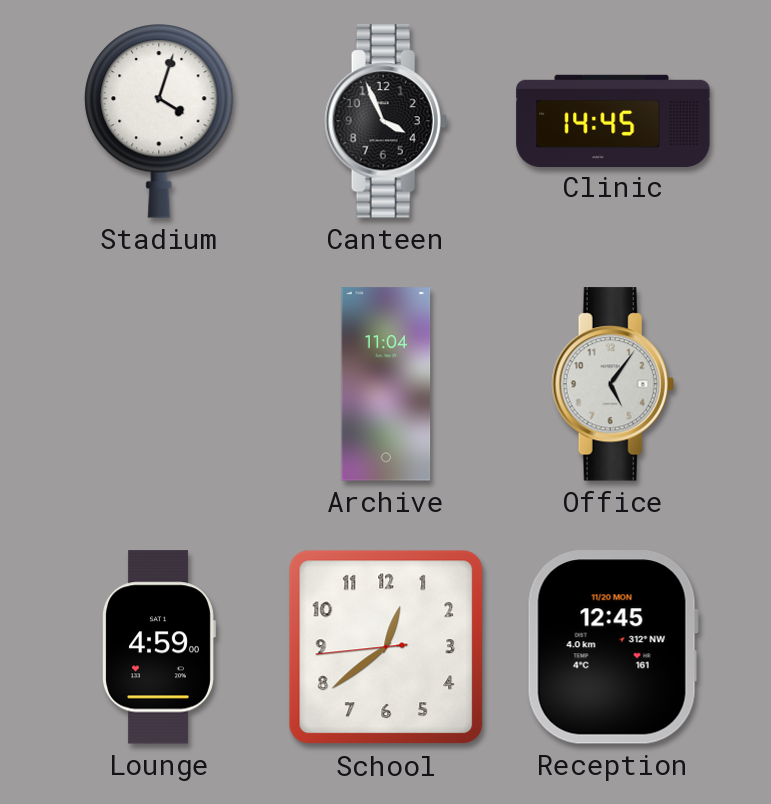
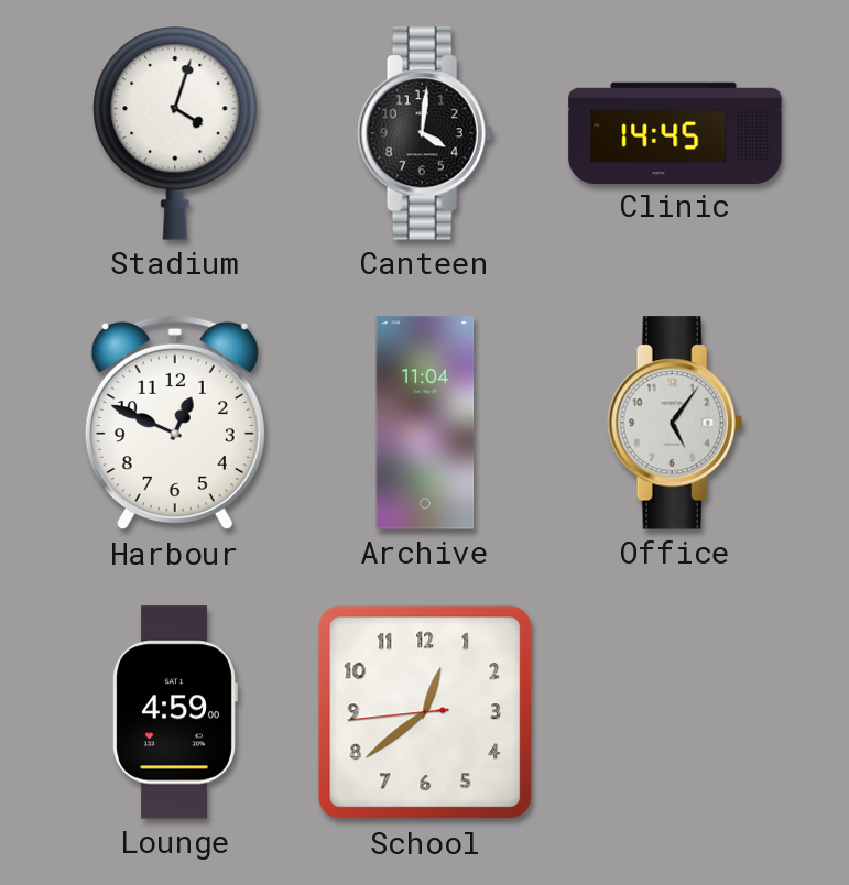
Canteen: 3:56 -> 4:01 (425, 133)
Harbour: none -> 12:49 (175, 423)
Reception: 12:45 -> none (613, 647)
